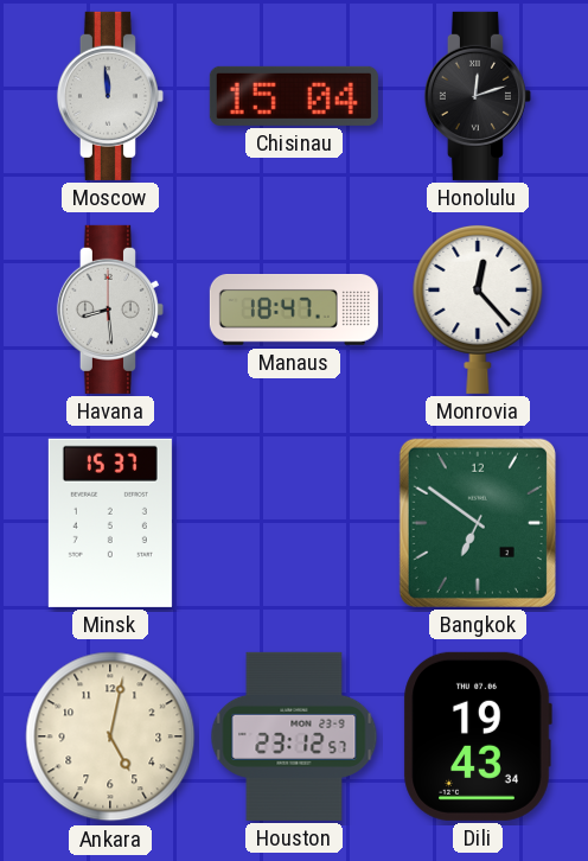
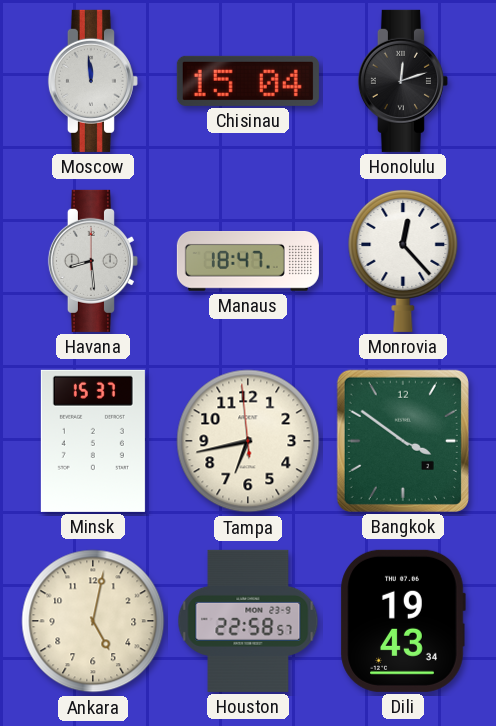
Tampa: none -> 6:42 (248, 441)
Bangkok: 6:51 -> 3:51 (403, 441)
Houston: 23:12 -> 22:58 (248, 621)
